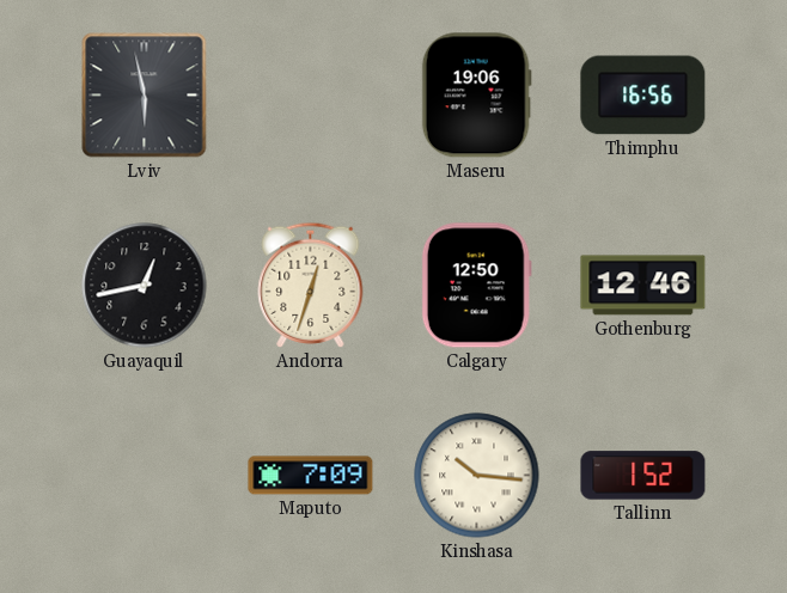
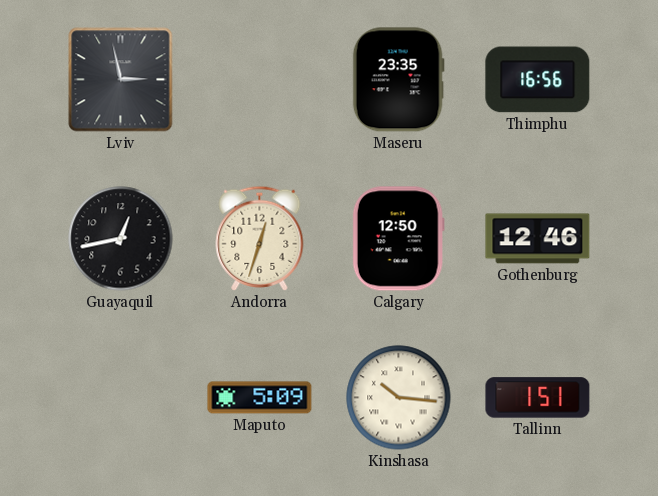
Lviv: 5:58 -> 2:58 (121, 80)
Maseru: 19:06 -> 23:35 (398, 80)
Maputo: 7:09 -> 5:09 (260, 398)
Tallinn: 1:52 -> 1:51 (538, 398)
